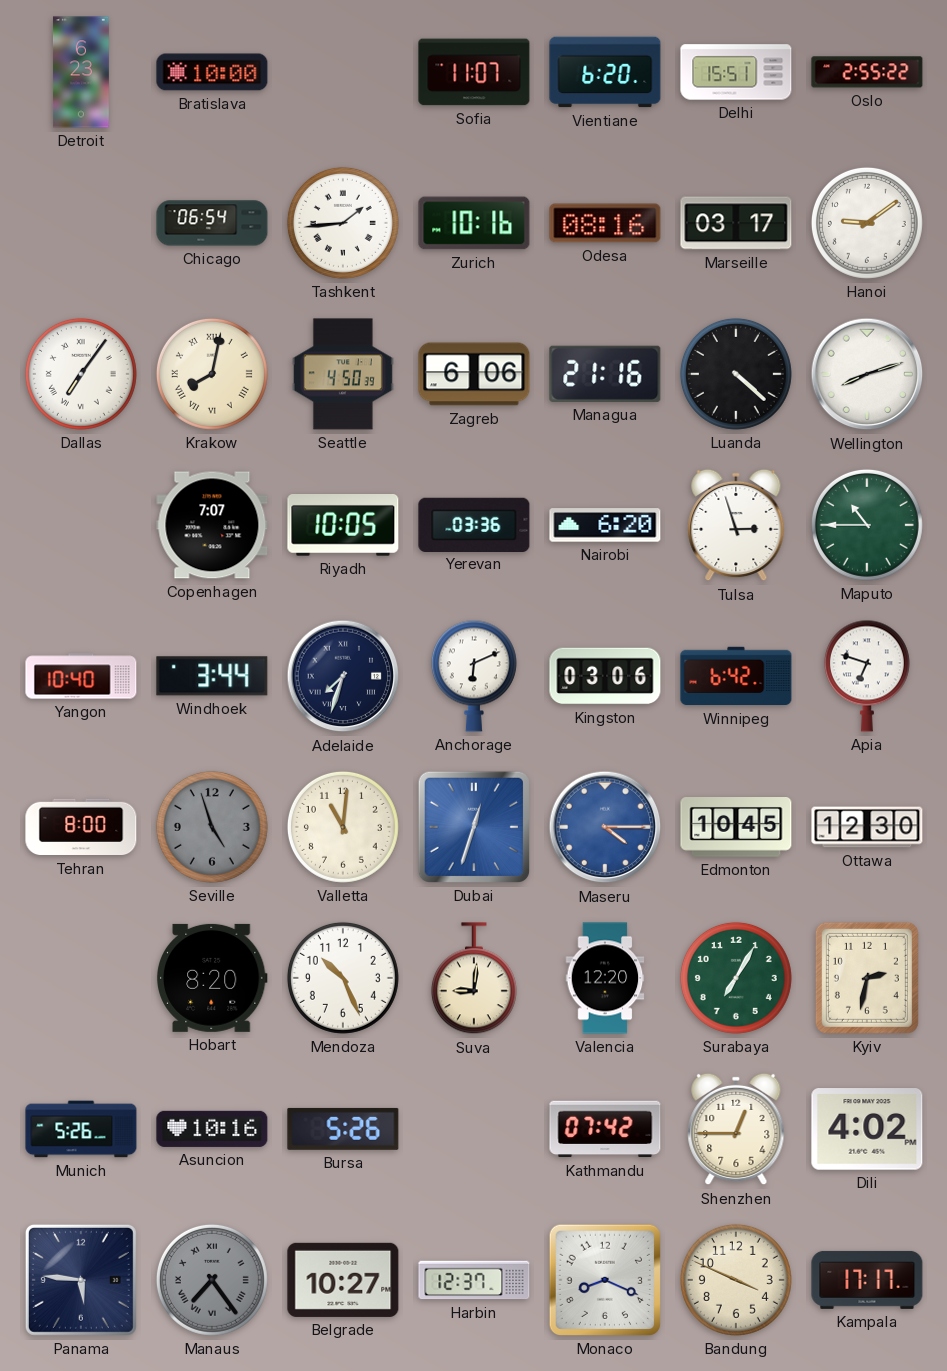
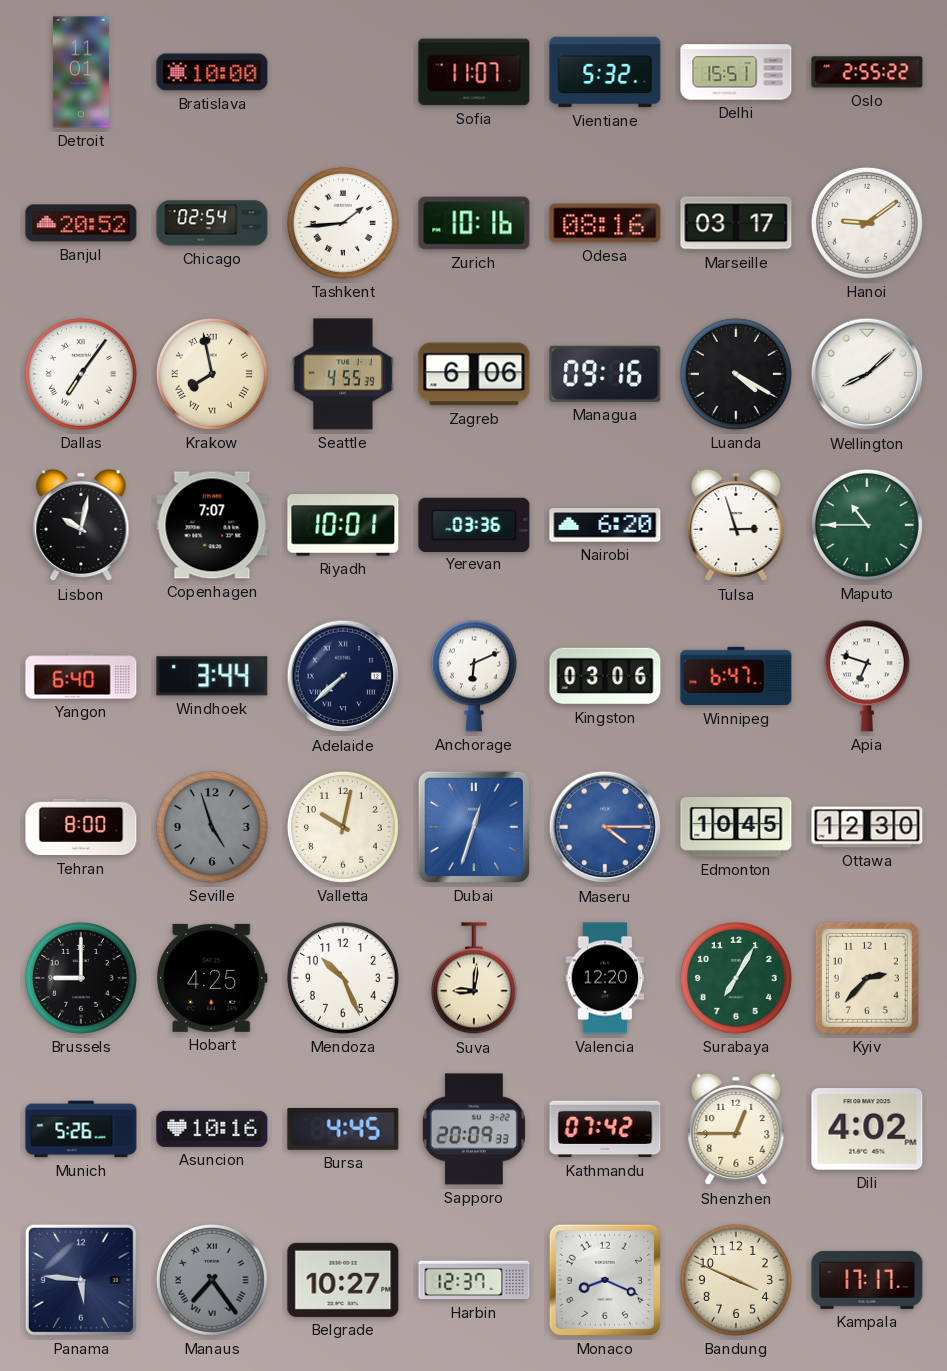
Detroit: 6:23 -> 11:01 (81, 72)
Vientiane: 6:20 -> 5:32 (605, 72)
Banjul: none -> 20:52 (81, 223)
Chicago: 06:54 -> 02:54 (212, 223)
Krakow: 8:02 -> 7:58 (212, 374)
Seattle: 4:50 -> 4:55 (343, 374)
Managua: 21:16 -> 09:16 (605, 374)
Luanda: 4:22 -> 4:20 (736, 374)
Wellington: 8:12 -> 8:08 (867, 374)
Lisbon: none -> 10:02 (81, 525)
Riyadh: 10:05 -> 10:01 (343, 525)
Yangon: 10:40 -> 6:40 (81, 676)
Adelaide: 7:33 -> 7:38 (343, 676)
Winnipeg: 6:42 -> 6:47 (736, 676)
Valletta: 11:01 -> 10:02 (343, 827)
Brussels: none -> 9:00 (81, 978)
Hobart: 8:20 -> 4:25 (212, 978)
Kyiv: 2:32 -> 2:37 (867, 978)
Bursa: 5:26 -> 4:45 (343, 1129)
Sapporo: none -> 20:09 (474, 1129)
